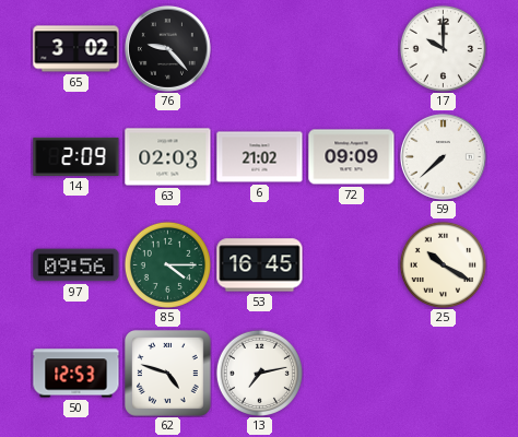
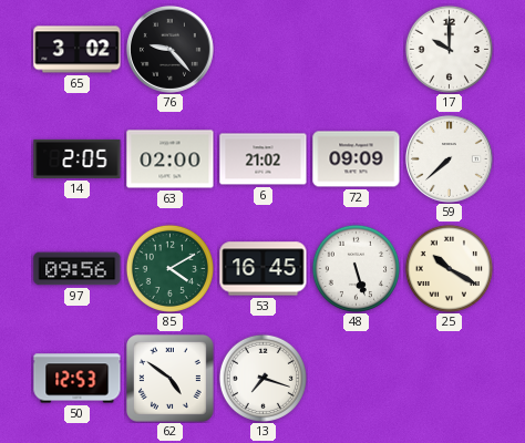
14: 2:09 -> 2:05 (78, 158)
63: 02:03 -> 02:00 (171, 159)
85: 4:15 -> 4:10 (169, 268)
48: none -> 5:27 (356, 268)
62: 4:48 -> 4:51 (171, 379)
13: 7:13 -> 7:18 (262, 378)
